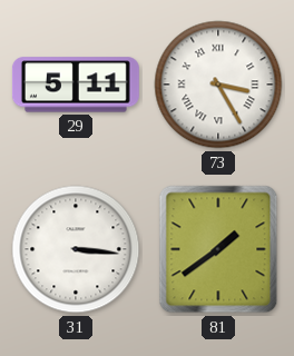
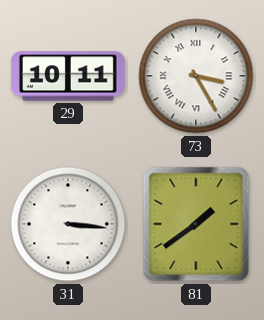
29: 5:11 -> 10:11 (68, 76)
